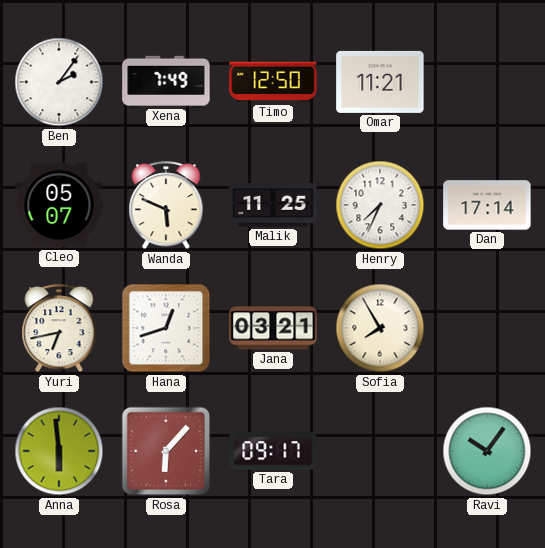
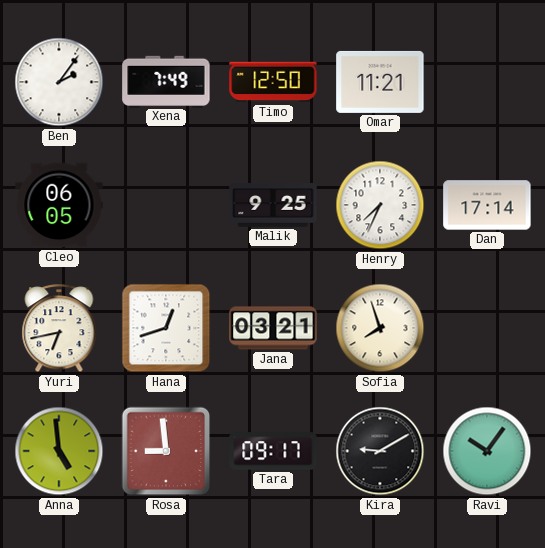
Cleo: 05:07 -> 06:05 (59, 205)
Wanda: 5:49 -> none (166, 206)
Malik: 11:25 -> 9:25 (273, 205)
Sofia: 7:55 -> 7:57 (380, 328)
Anna: 5:59 -> 4:59 (59, 451)
Rosa: 6:07 -> 8:59 (166, 451)
Kira: none -> 9:10 (380, 451)
